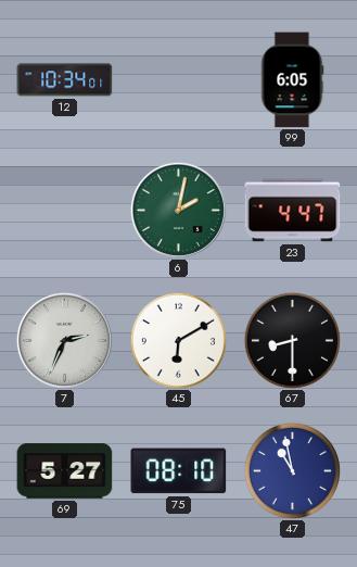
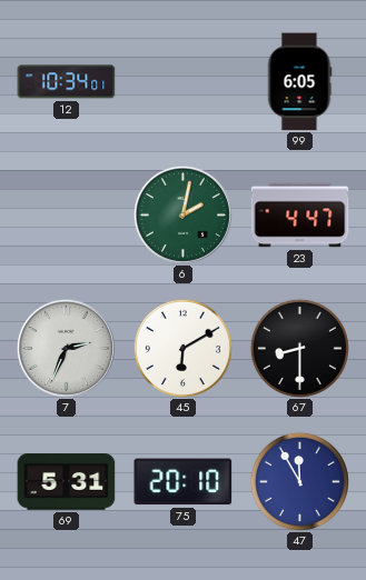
69: 5:27 -> 5:31 (67, 482)
75: 08:10 -> 20:10 (184, 482)
47: 10:58 -> 11:55 (299, 481)
